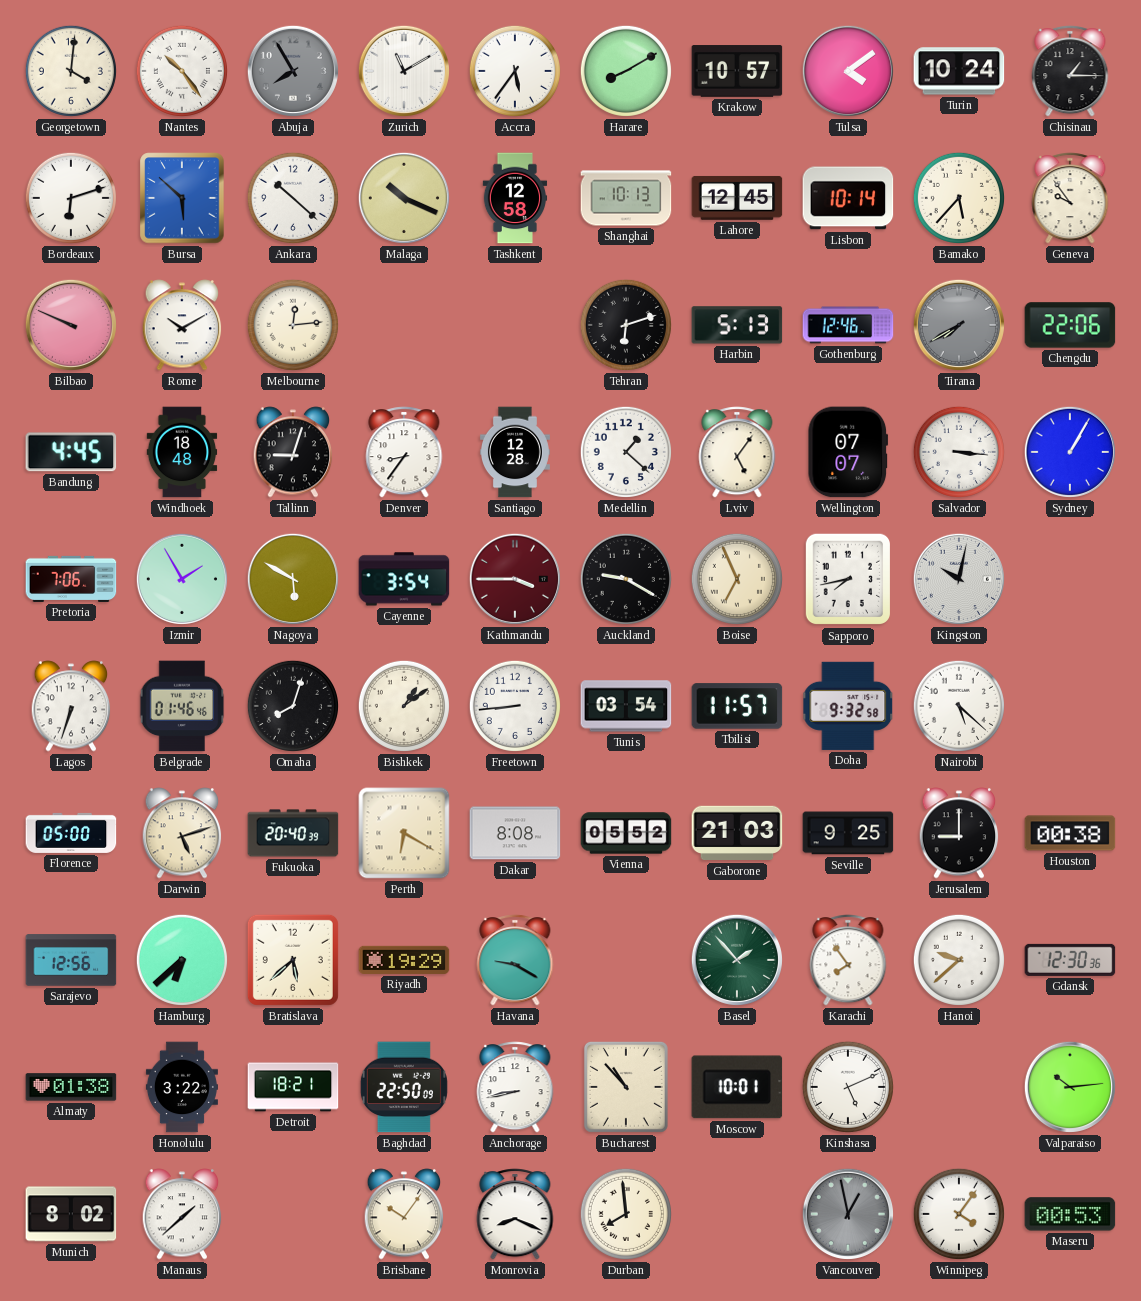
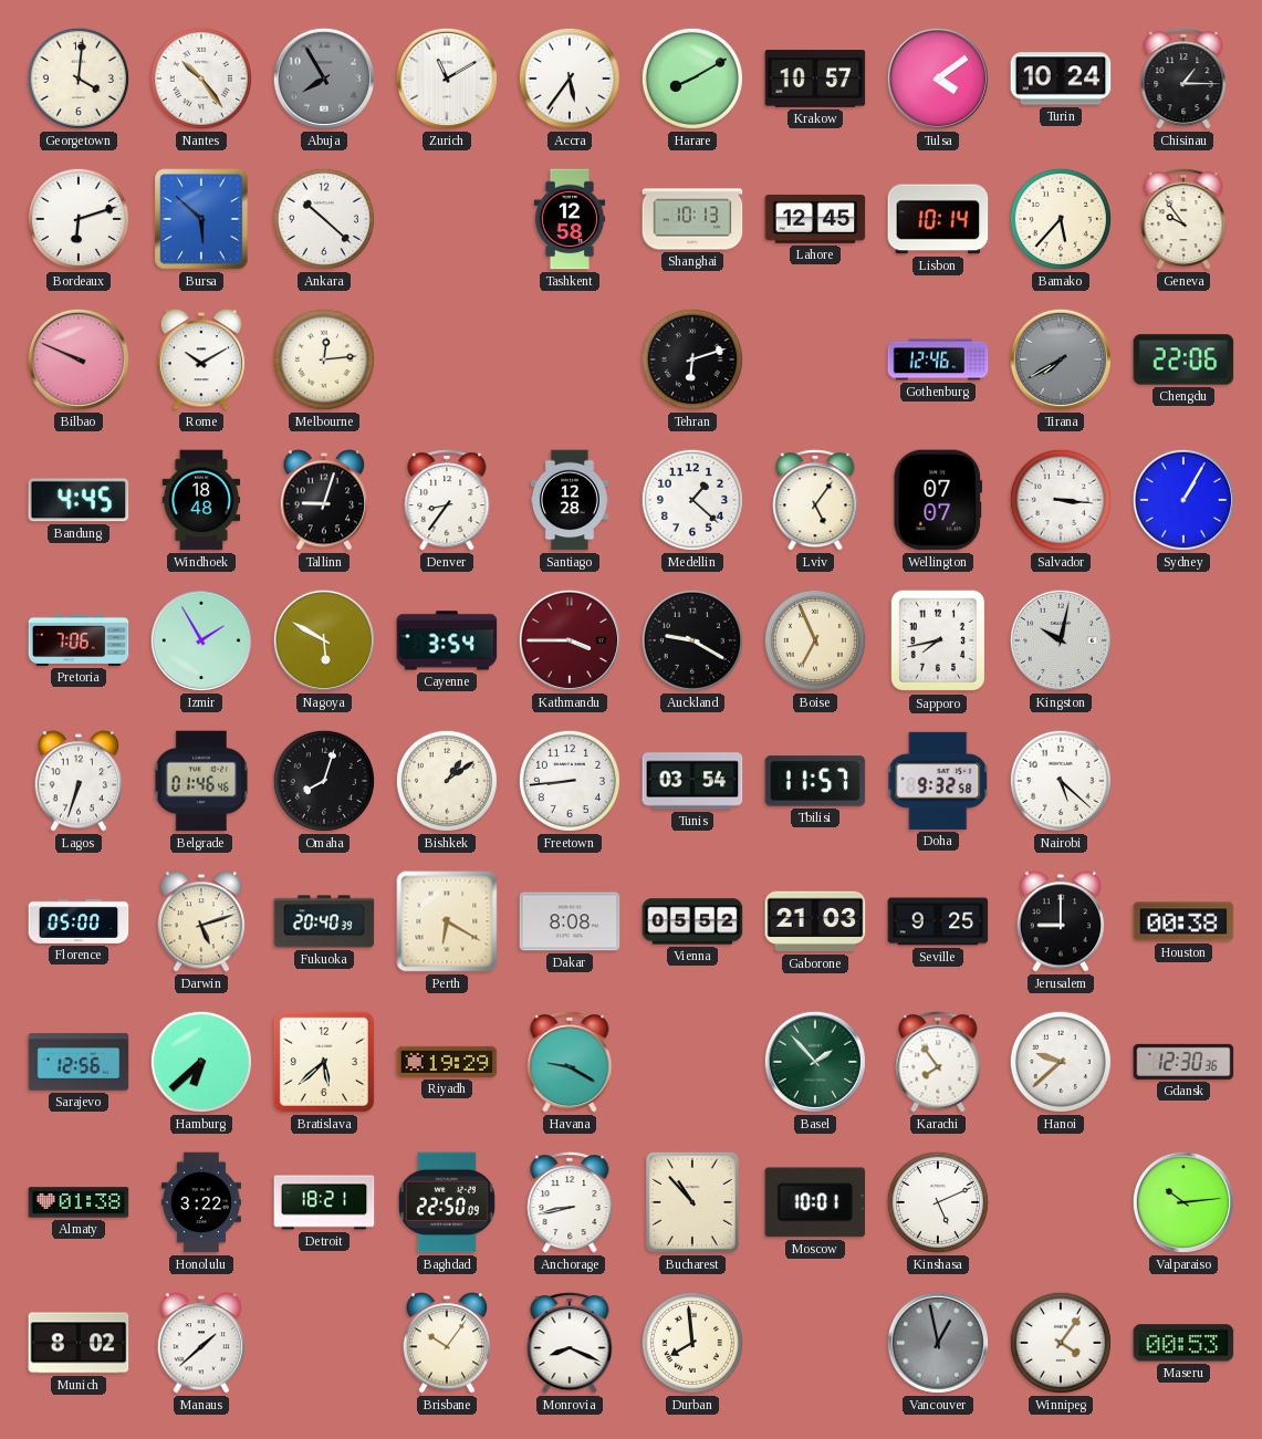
Malaga: 10:19 -> none (404, 198)
Harbin: 5:13 -> none (737, 325)
